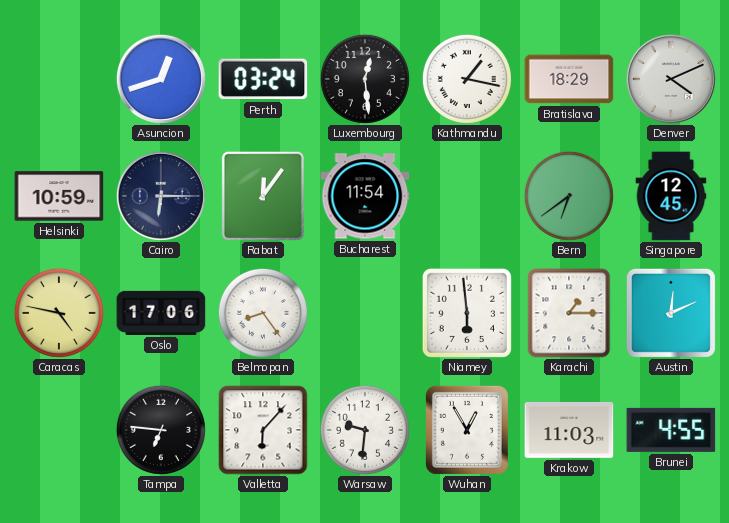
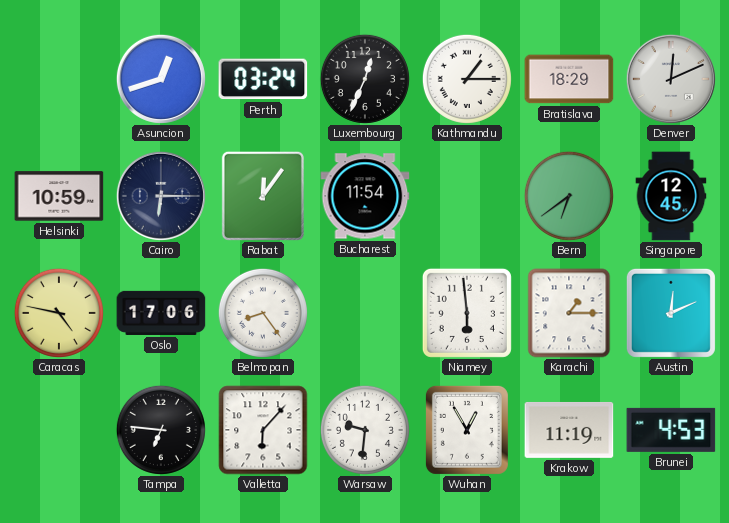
Luxembourg: 12:29 -> 12:34 (365, 79)
Kathmandu: 1:17 -> 1:15 (467, 79)
Denver: 4:11 -> 12:11 (671, 79)
Krakow: 11:03 -> 11:19 (569, 430)
Brunei: 4:55 -> 4:53 (671, 430)
